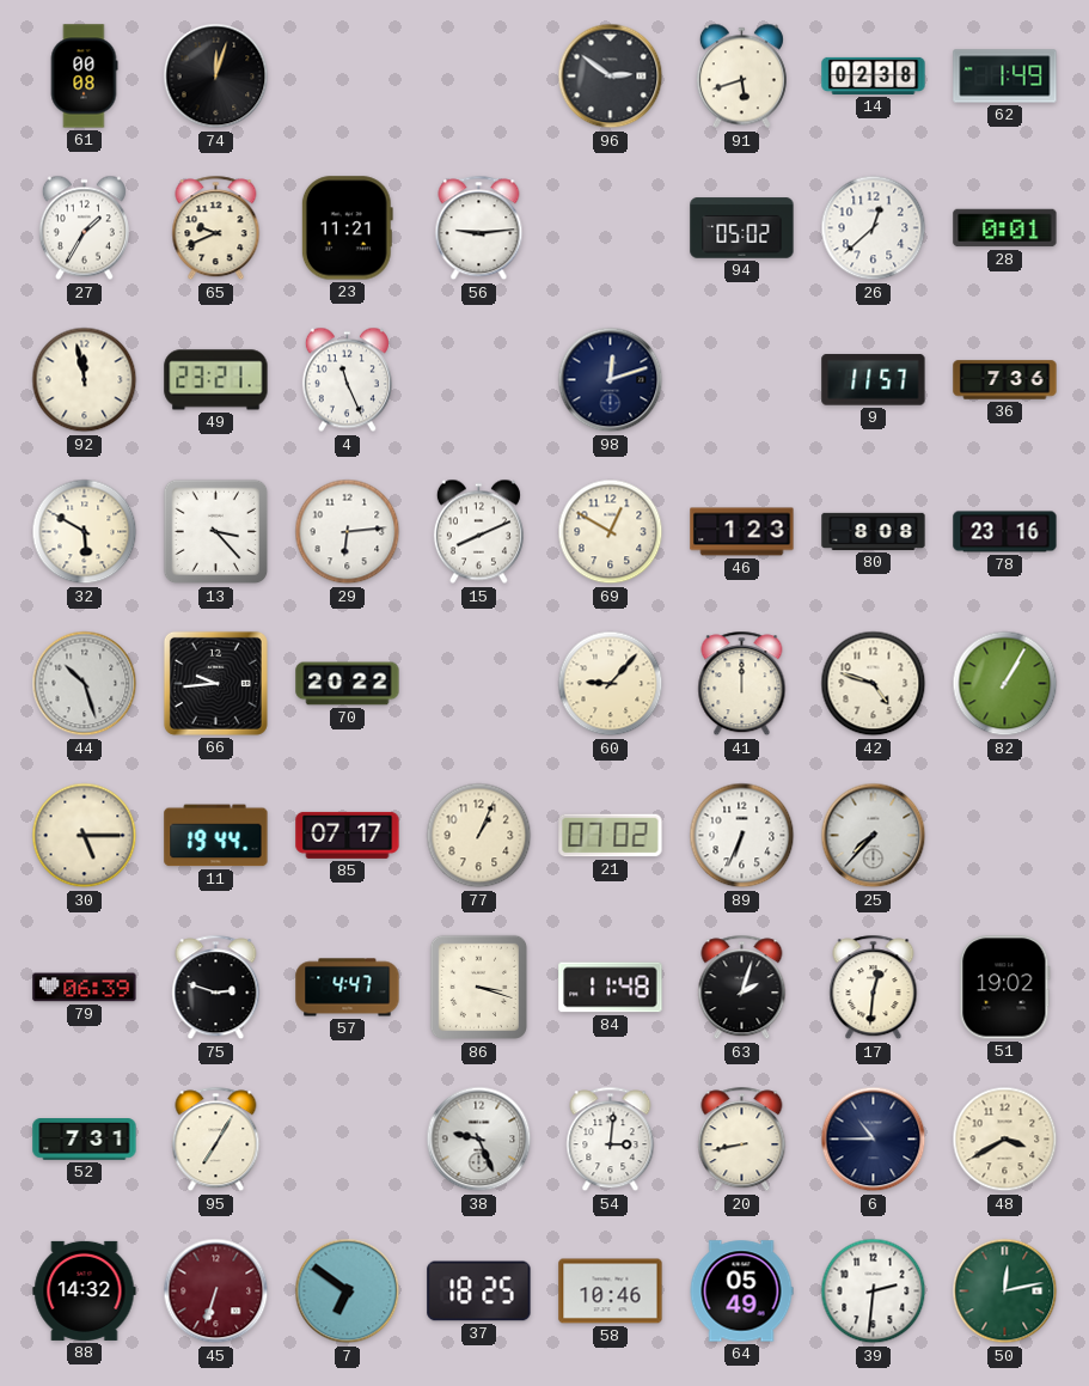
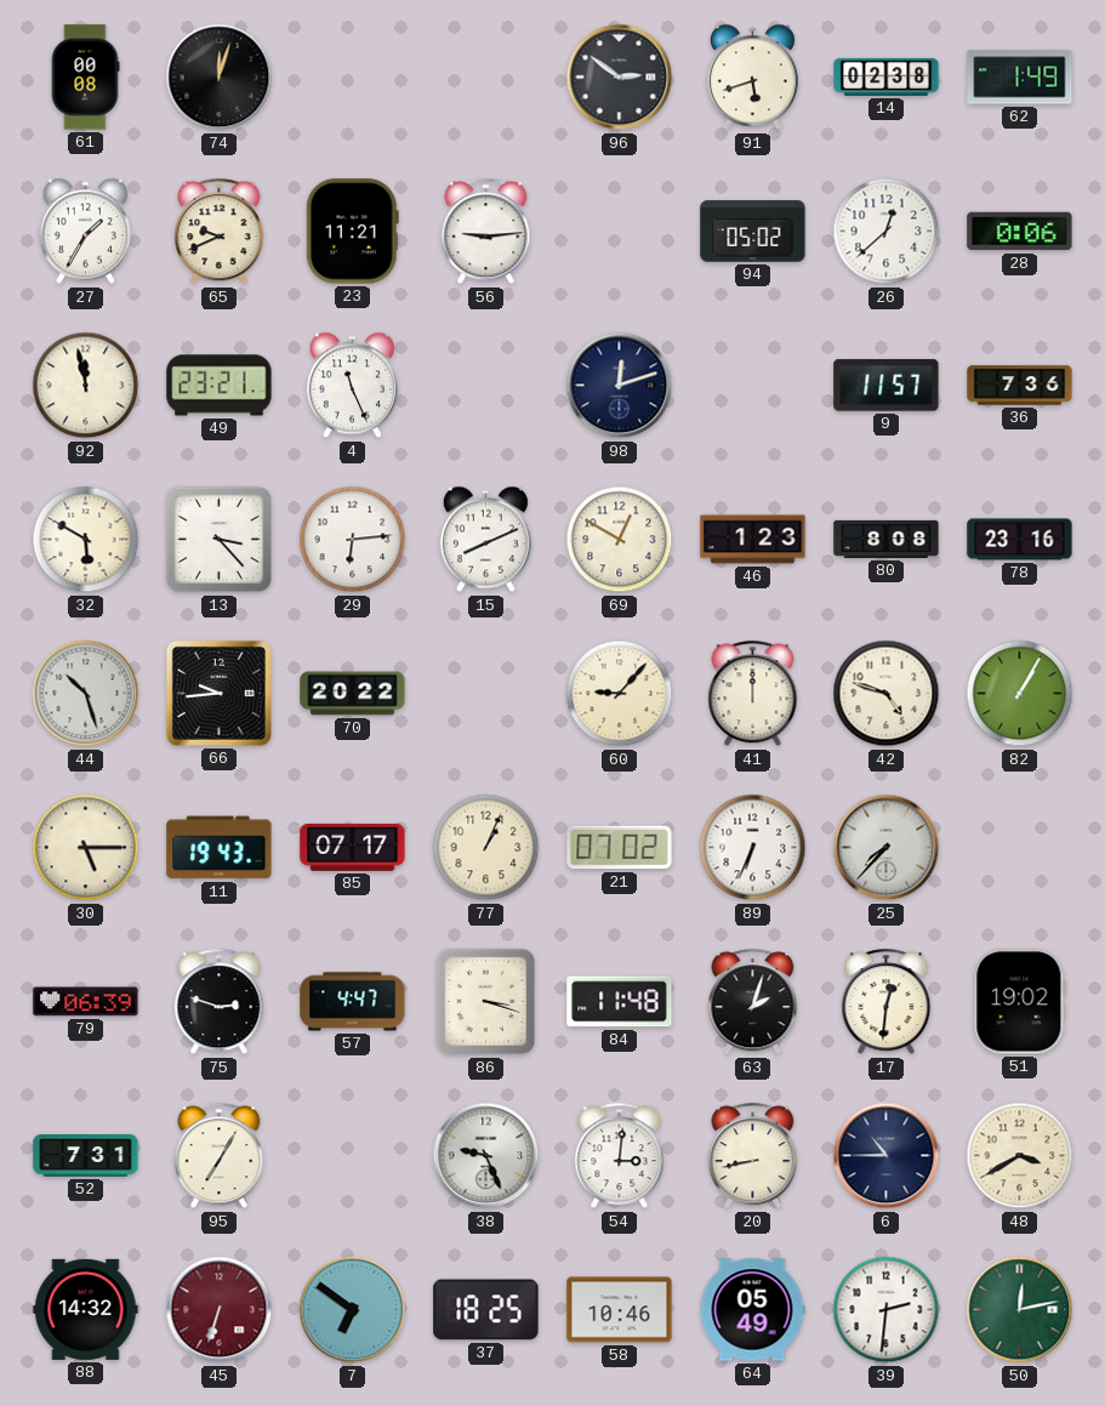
28: 0:01 -> 0:06 (1020, 232)
11: 19:44 -> 19:43 (220, 848)
